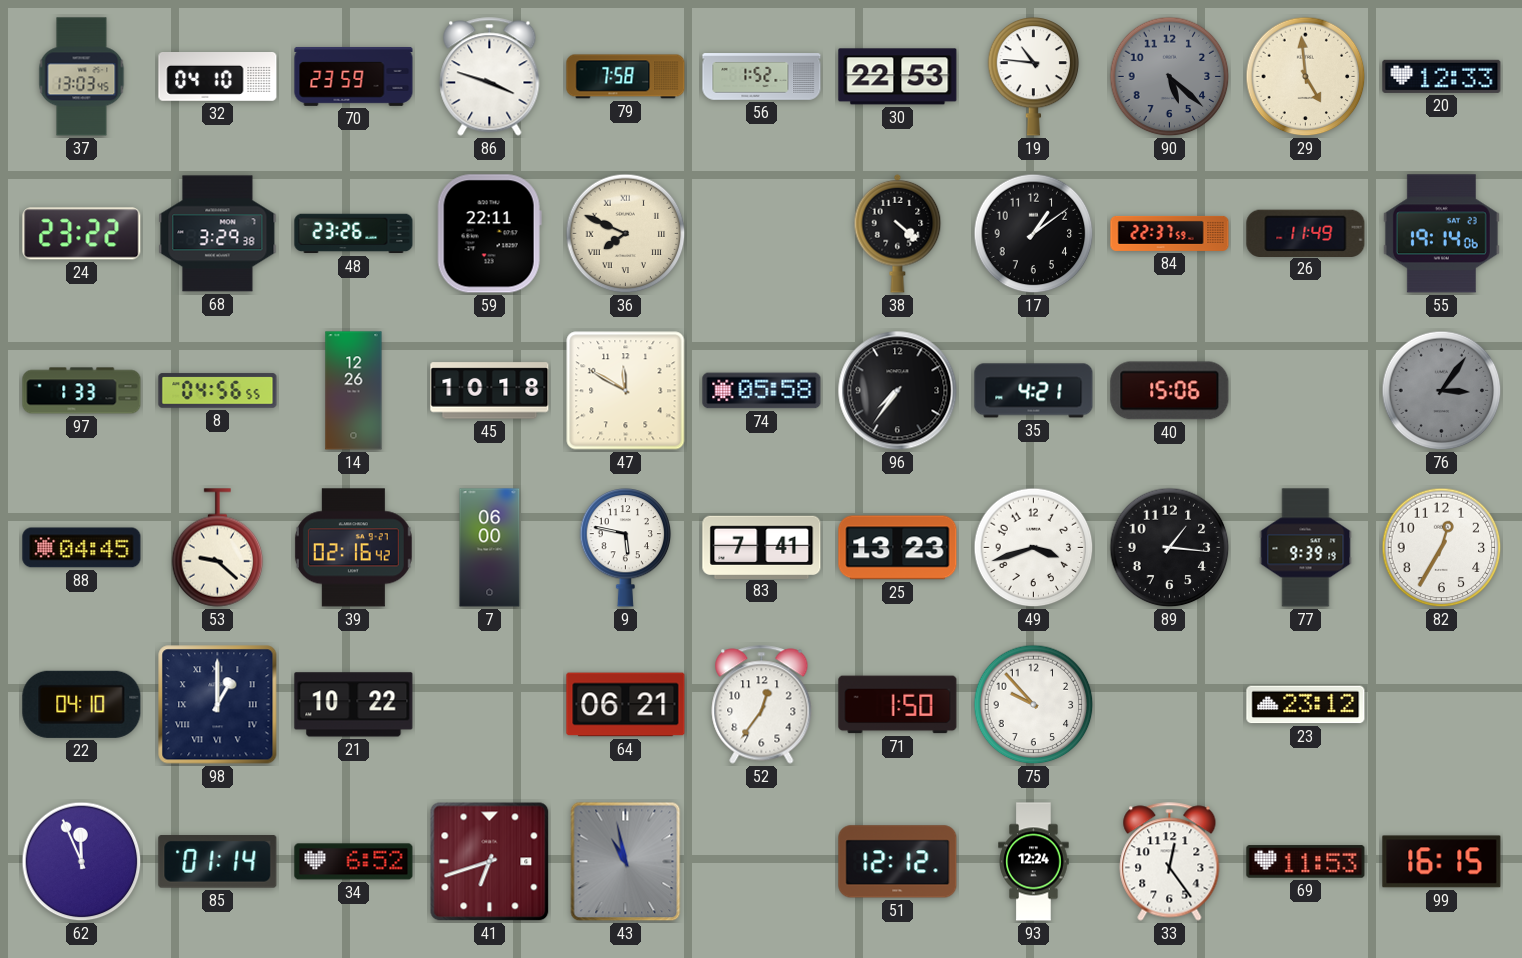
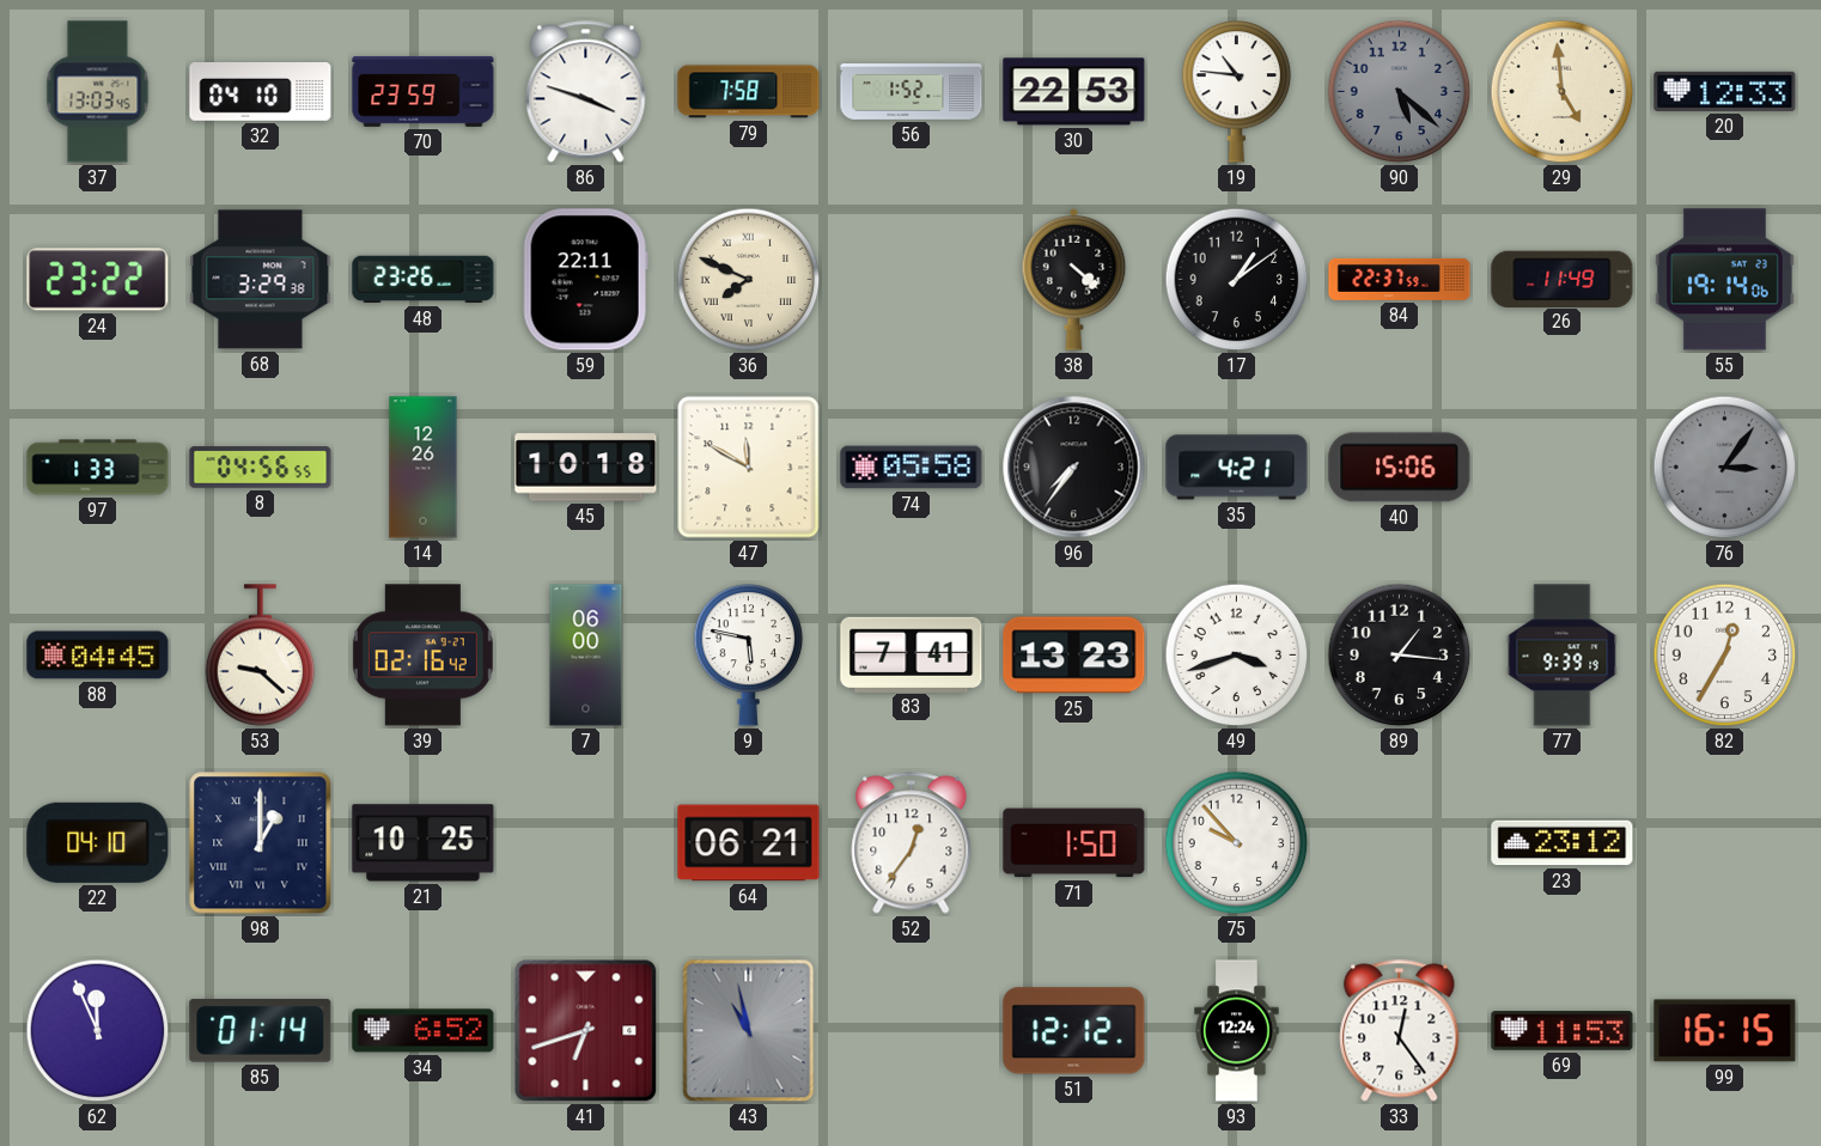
21: 10:22 -> 10:25 (424, 843)
